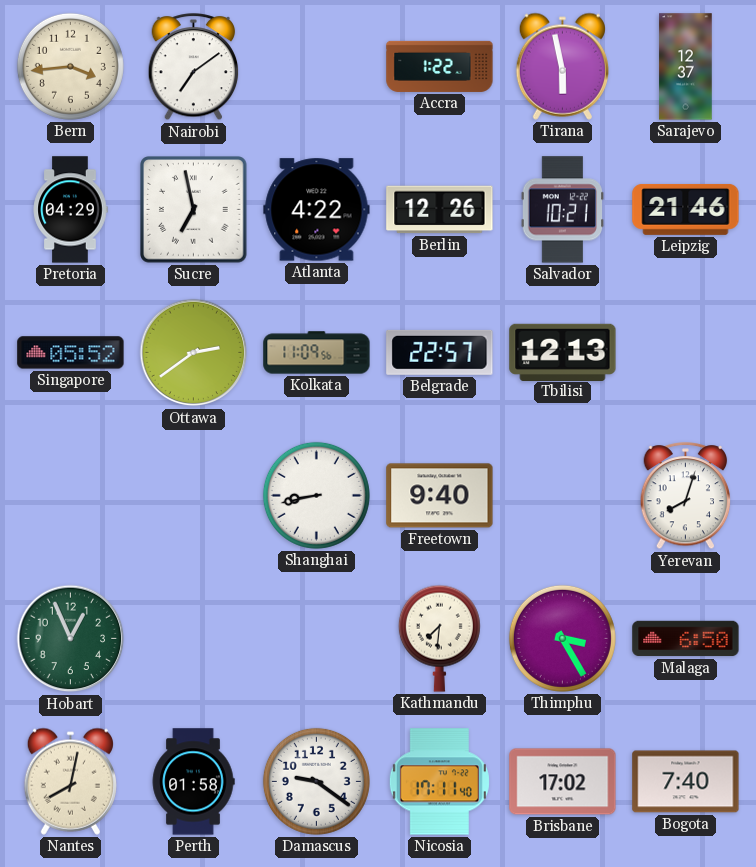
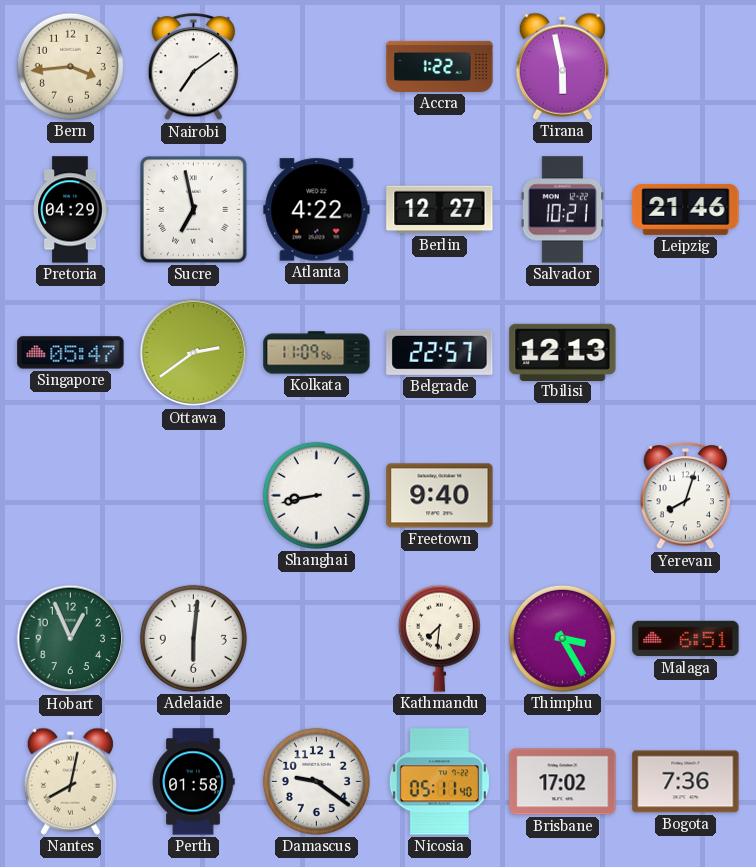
Sarajevo: 12:37 -> none (686, 67)
Berlin: 12:26 -> 12:27 (440, 210)
Singapore: 05:52 -> 05:47 (71, 353)
Adelaide: none -> 6:01 (193, 638)
Malaga: 6:50 -> 6:51 (686, 639)
Nicosia: 17:11 -> 05:11 (439, 782)
Bogota: 7:40 -> 7:36 (686, 782)
